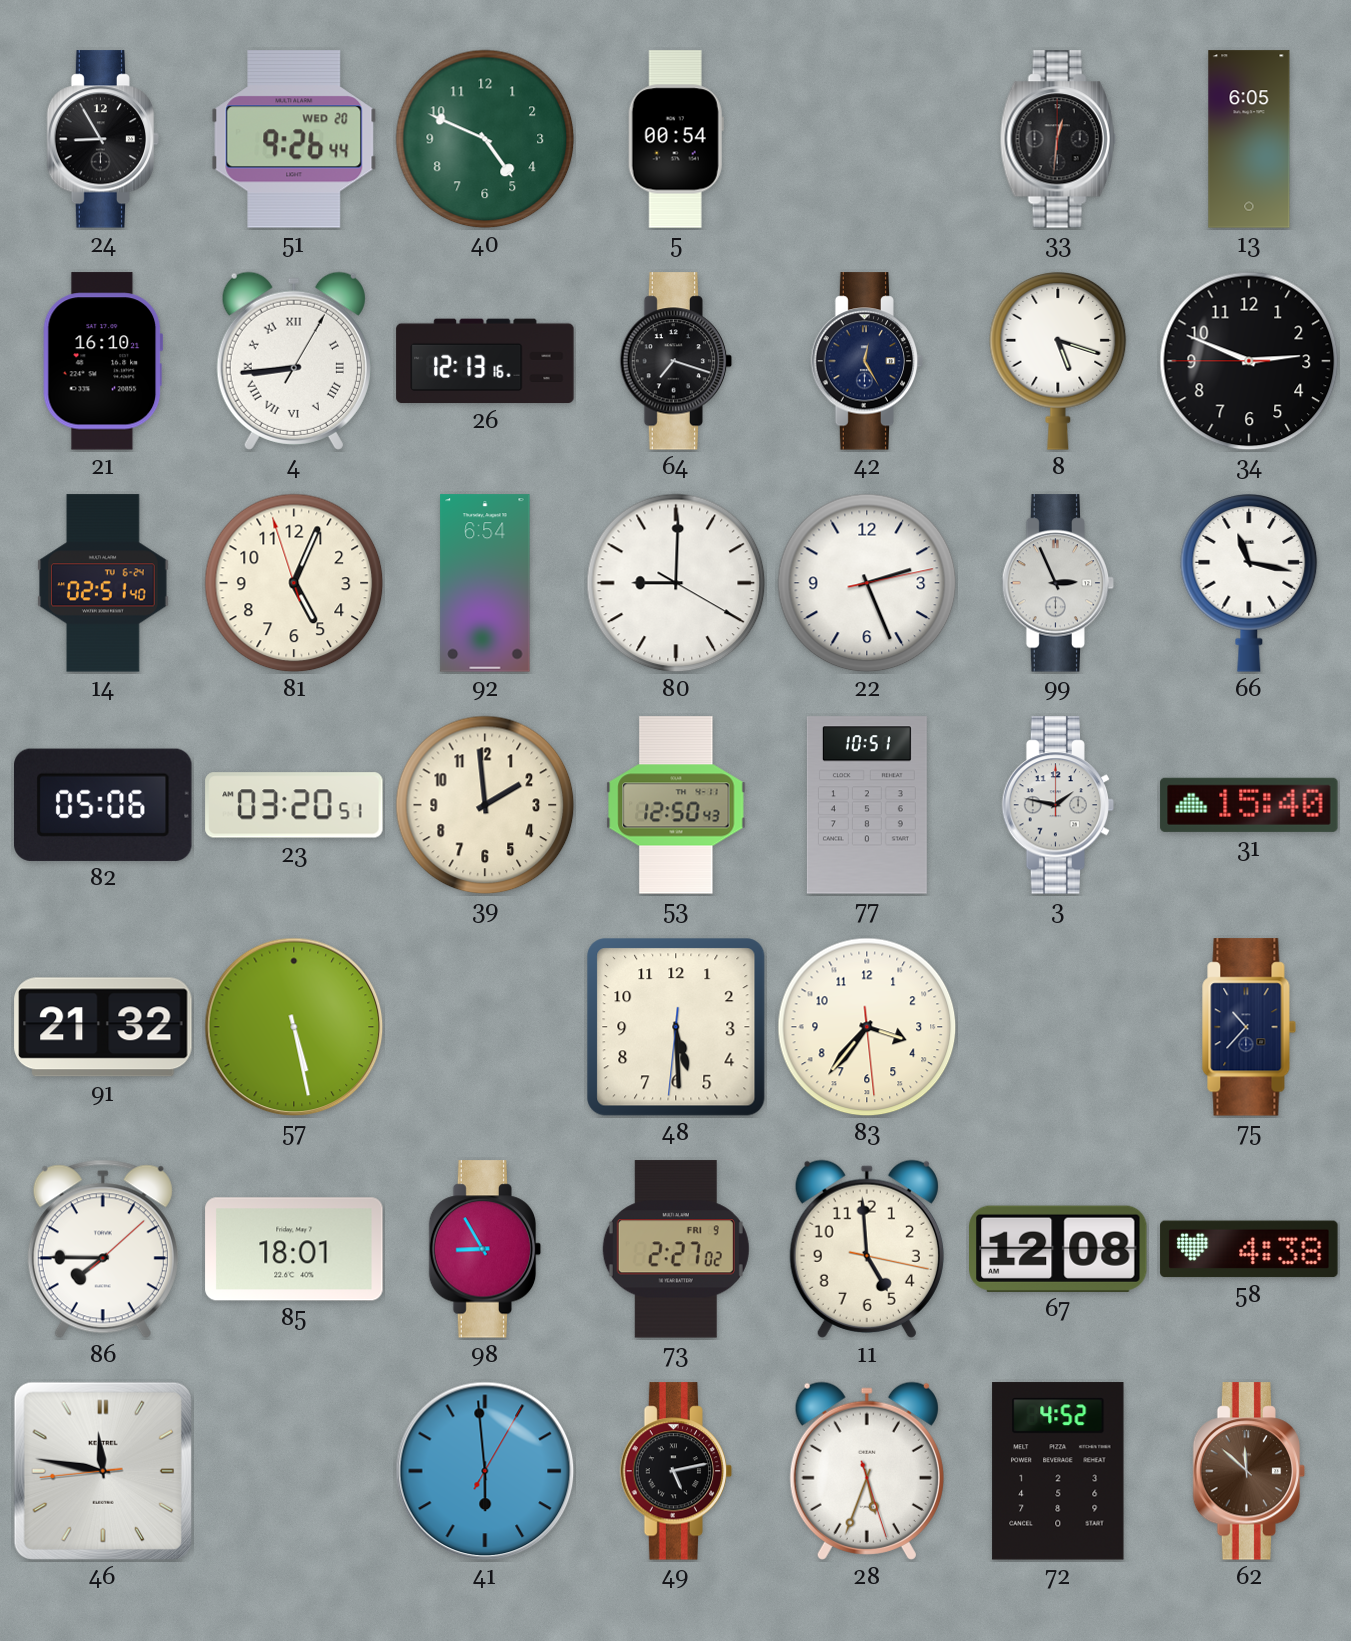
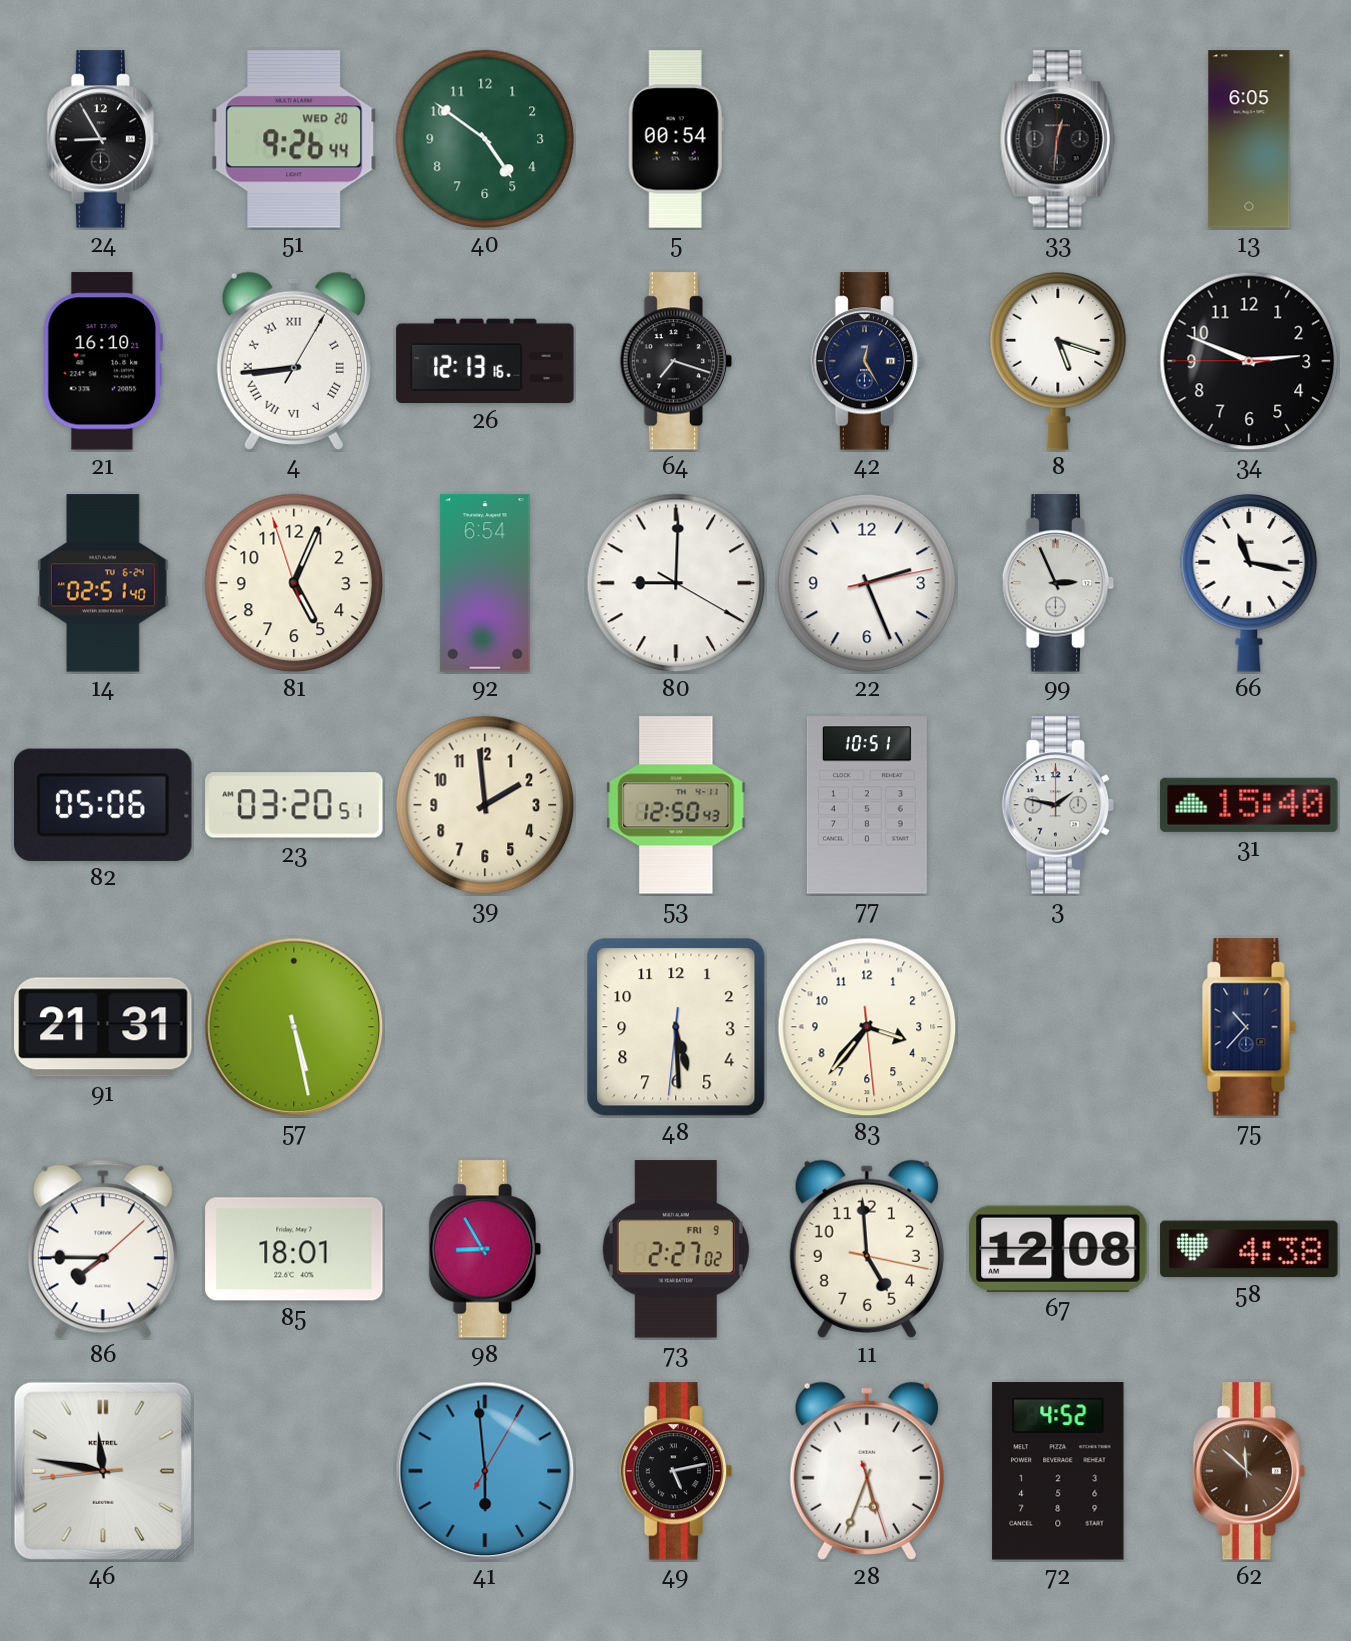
40: 4:49 -> 4:51 (485, 139)
91: 21:32 -> 21:31 (103, 1027)
